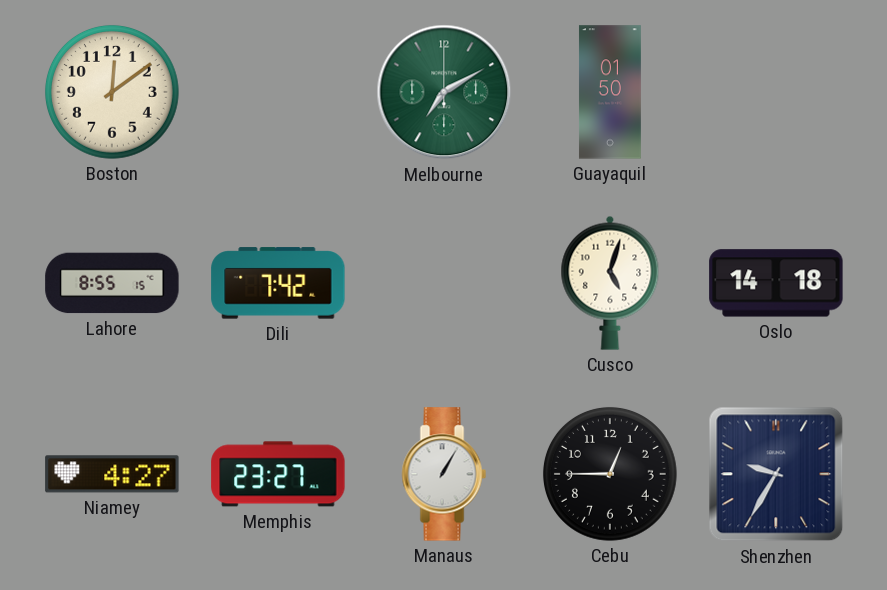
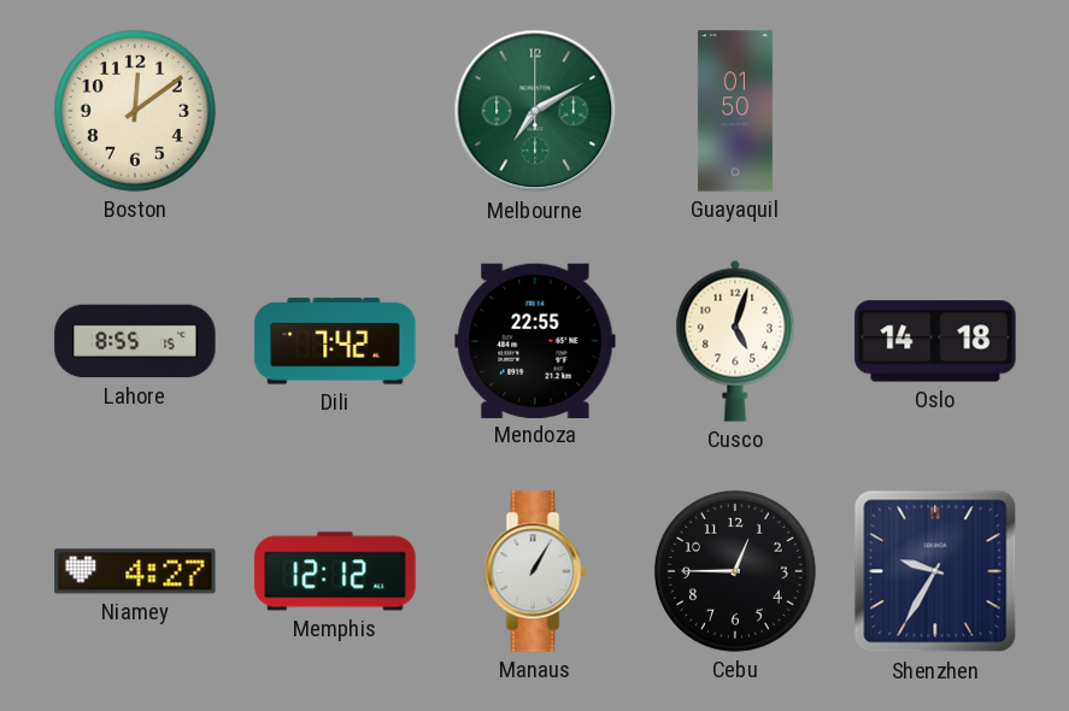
Mendoza: none -> 22:55 (535, 340)
Memphis: 23:27 -> 12:12 (335, 571)
